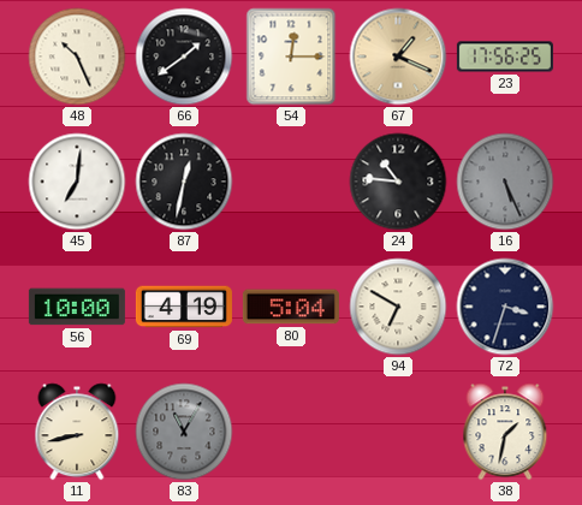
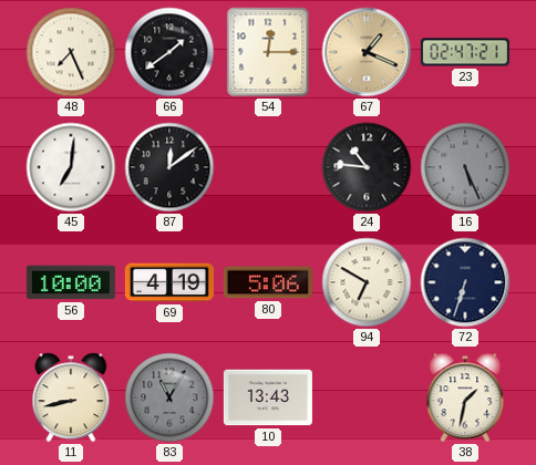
48: 10:26 -> 7:26 (71, 52)
23: 17:56 -> 02:47 (465, 52)
87: 12:32 -> 12:09 (169, 167)
80: 5:04 -> 5:06 (268, 282)
72: 3:33 -> 6:33 (465, 282)
10: none -> 13:43 (268, 397)
